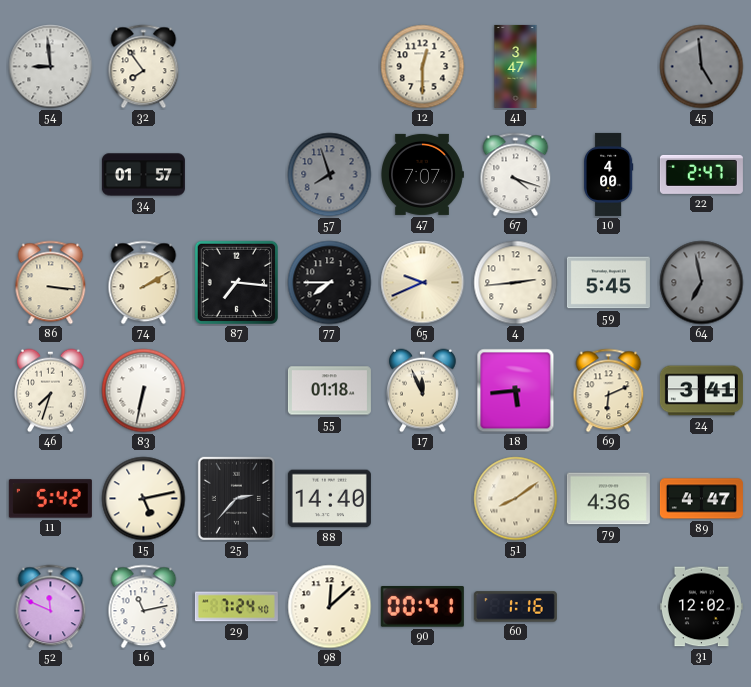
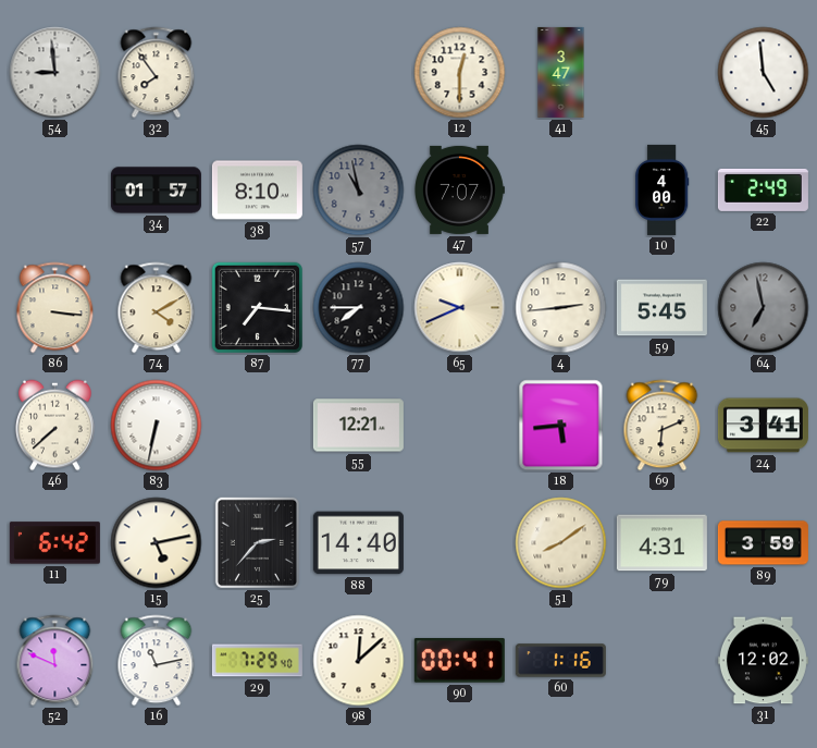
45 dial: grey -> white (764, 73)
38: none -> 8:10 (257, 191)
57: 7:57 -> 10:58 (359, 191)
67: 4:18 -> none (516, 175)
22: 2:47 -> 2:49 (763, 189)
74: 2:10 -> 4:10 (157, 308)
46: 7:33 -> 7:38 (55, 426)
55: 01:18 -> 12:21 (358, 426)
17: 11:56 -> none (423, 391)
11: 5:42 -> 6:42 (54, 543)
79: 4:36 -> 4:31 (661, 543)
89: 4:47 -> 3:59 (763, 543)
29: 7:24 -> 7:29 (257, 661)
